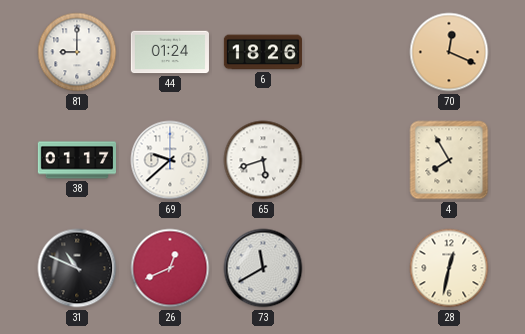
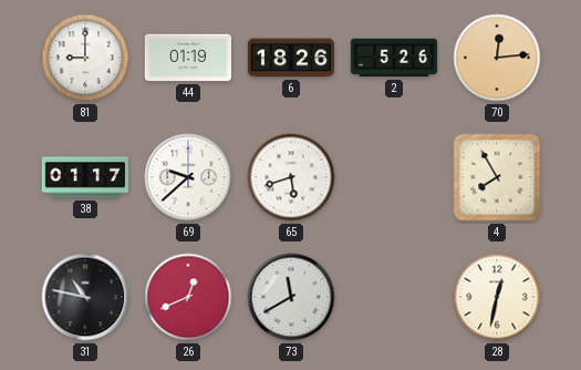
44: 01:24 -> 01:19 (188, 58)
2: none -> 5:26 (393, 58)
70: 12:19 -> 12:14 (497, 58)
31: 10:49 -> 10:47 (85, 297)
